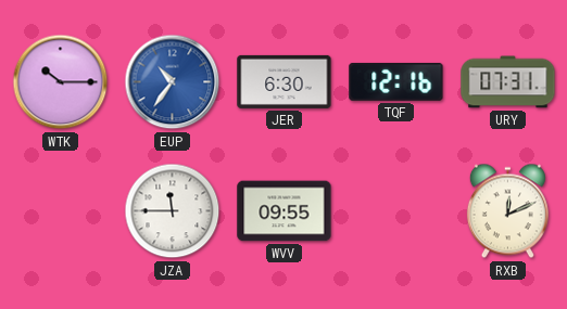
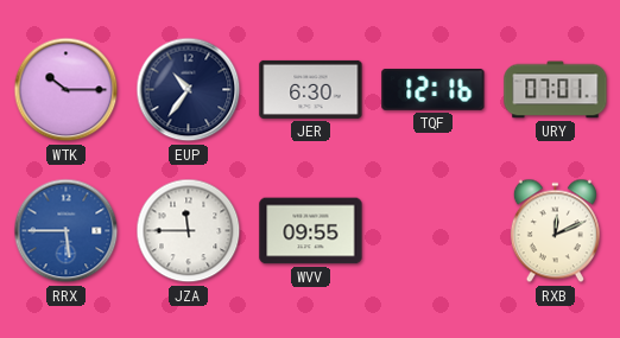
EUP dial: blue -> navy (189, 90)
URY: 07:31 -> 07:01 (556, 90)
RRX: none -> 5:45 (67, 231)
